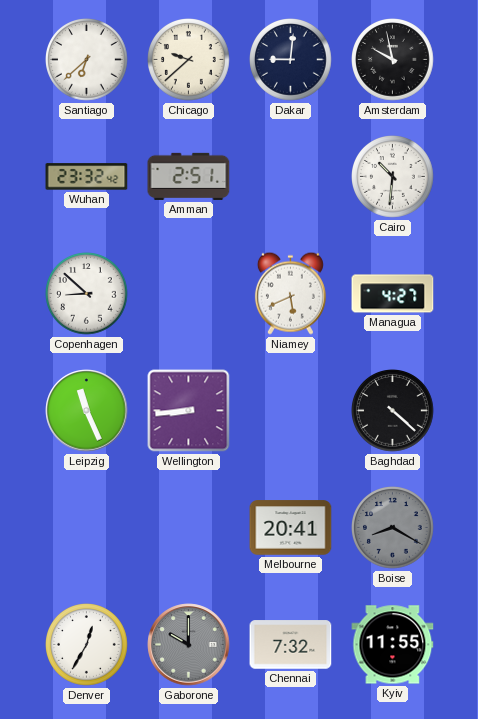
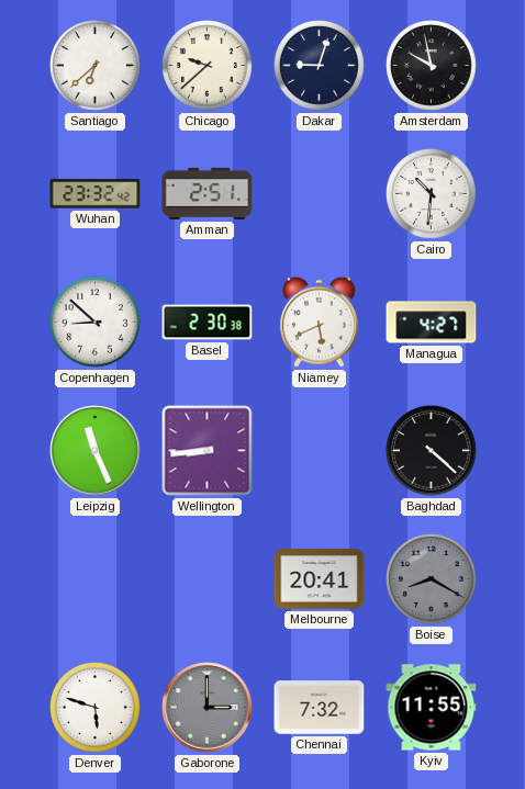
Dakar: 9:01 -> 9:03 (320, 66)
Basel: none -> 2:30 (208, 323)
Denver: 12:35 -> 5:48 (96, 708)
Gaborone: 10:00 -> 3:00 (208, 708)
